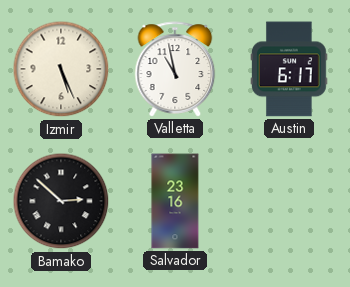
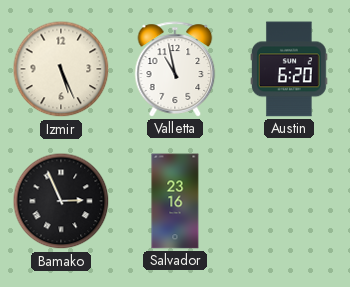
Austin: 6:17 -> 6:20 (290, 69)
Bamako: 2:52 -> 2:56 (61, 201)
